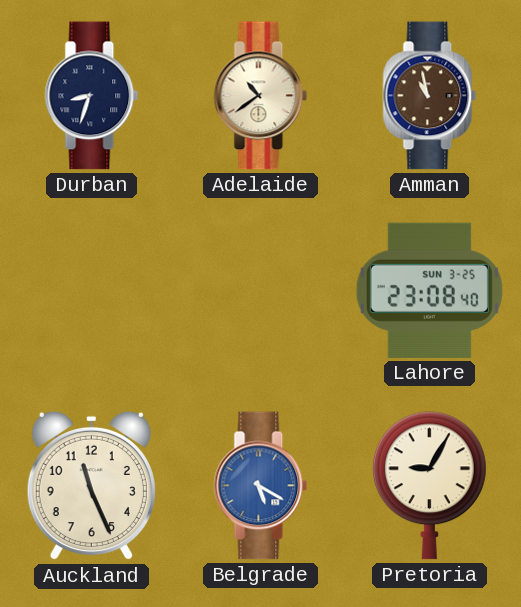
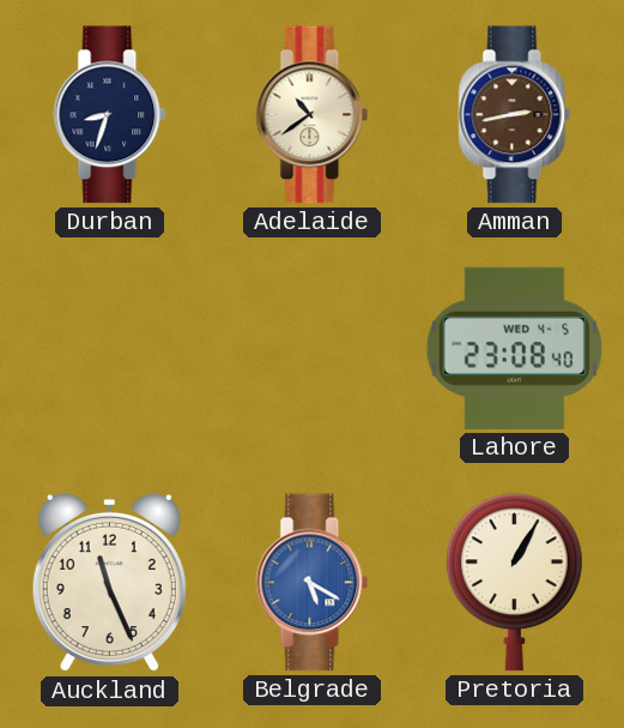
Amman: 10:58 -> 2:43 (515, 115)
Lahore date: SUN 3-25 -> WED 4-5 (514, 348)
Pretoria: 9:05 -> 1:05 (514, 583)
